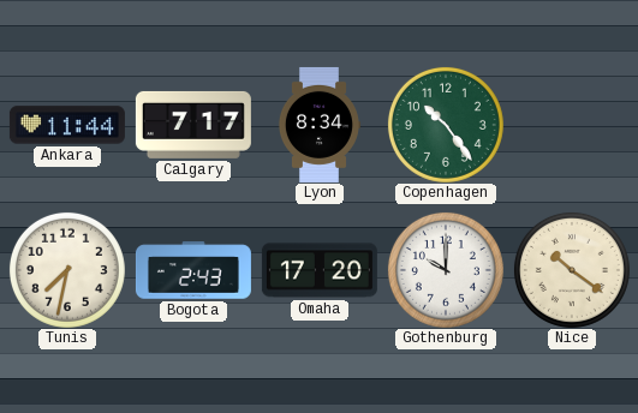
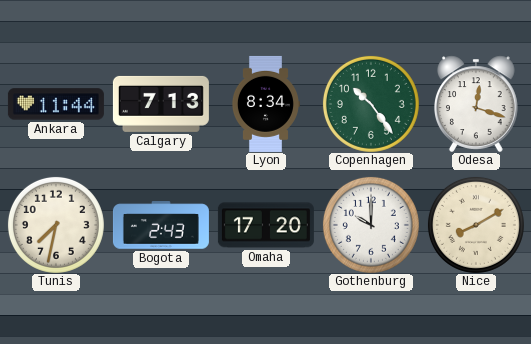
Calgary: 7:17 -> 7:13 (161, 104)
Odesa: none -> 12:18 (477, 104)
Nice: 10:21 -> 8:10 (476, 225)
